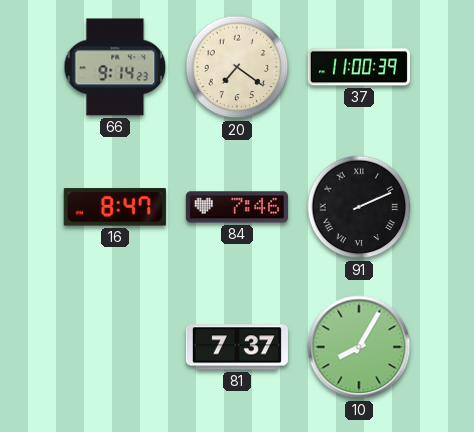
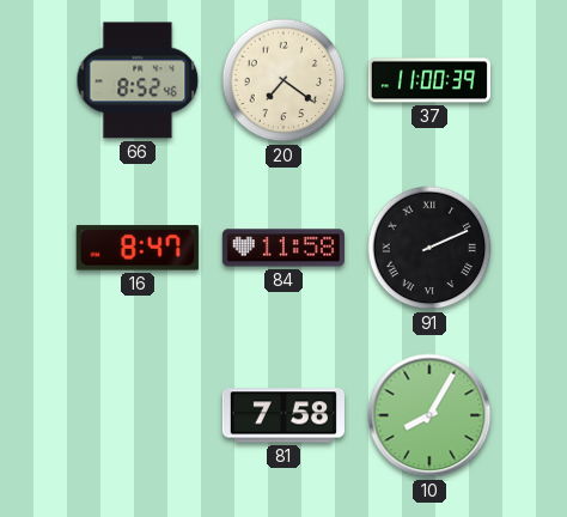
66: 9:14 -> 8:52 (138, 80)
84: 7:46 -> 11:58 (283, 248)
81: 7:37 -> 7:58 (283, 415)
